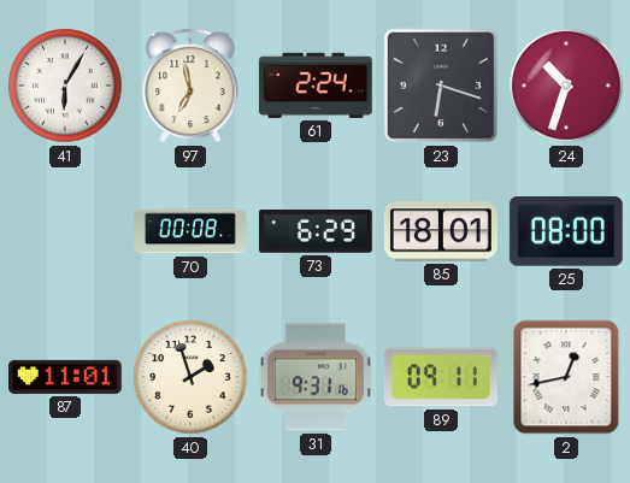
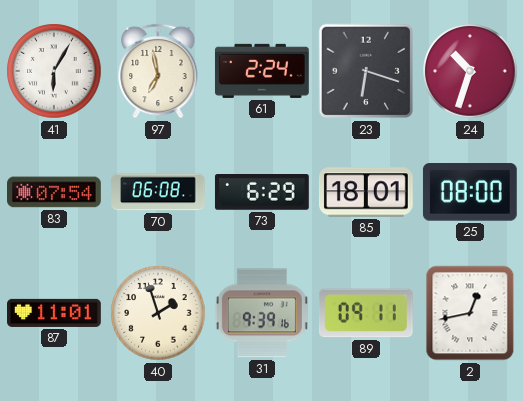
83: none -> 07:54 (55, 192)
70: 00:08 -> 06:08 (158, 192)
31: 9:31 -> 9:39 (262, 313)
